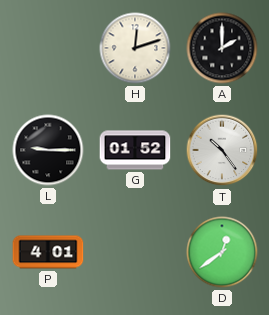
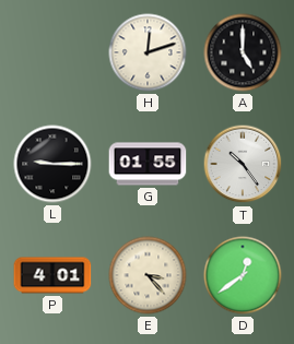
A: 2:00 -> 5:00 (243, 52)
G: 01:52 -> 01:55 (148, 164)
E: none -> 3:23 (148, 275)
